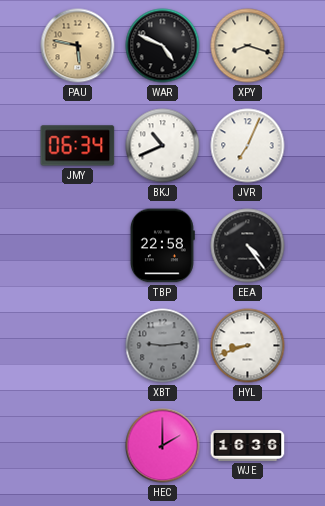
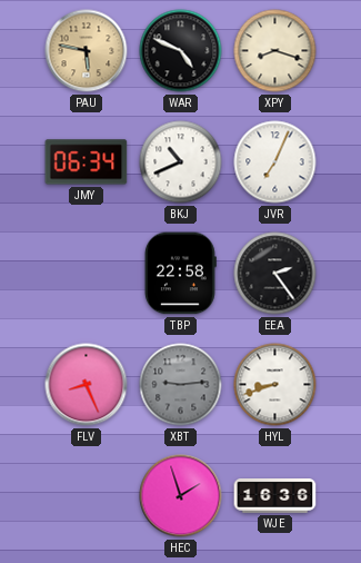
EEA: 4:24 -> 2:24 (275, 274)
FLV: none -> 8:26 (87, 385)
HEC: 2:00 -> 1:57 (181, 496)
